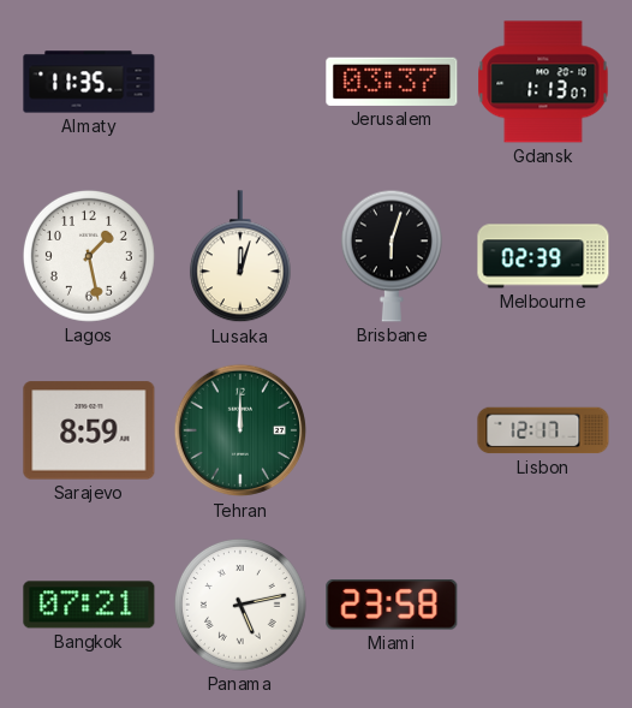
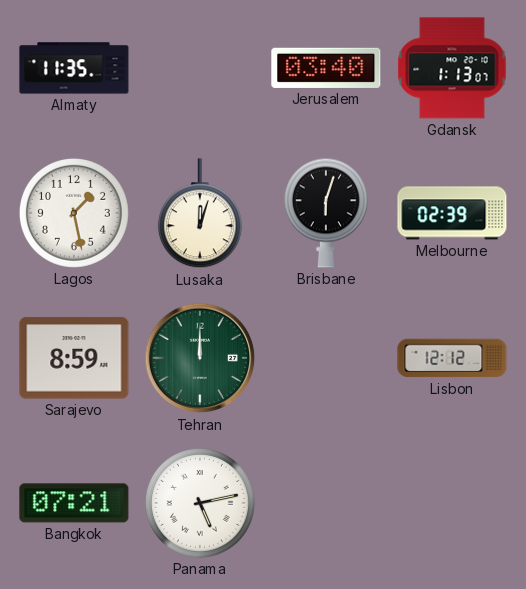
Jerusalem: 03:37 -> 03:40 (326, 68)
Lisbon: 12:17 -> 12:12 (452, 358)
Miami: 23:58 -> none (392, 605)
